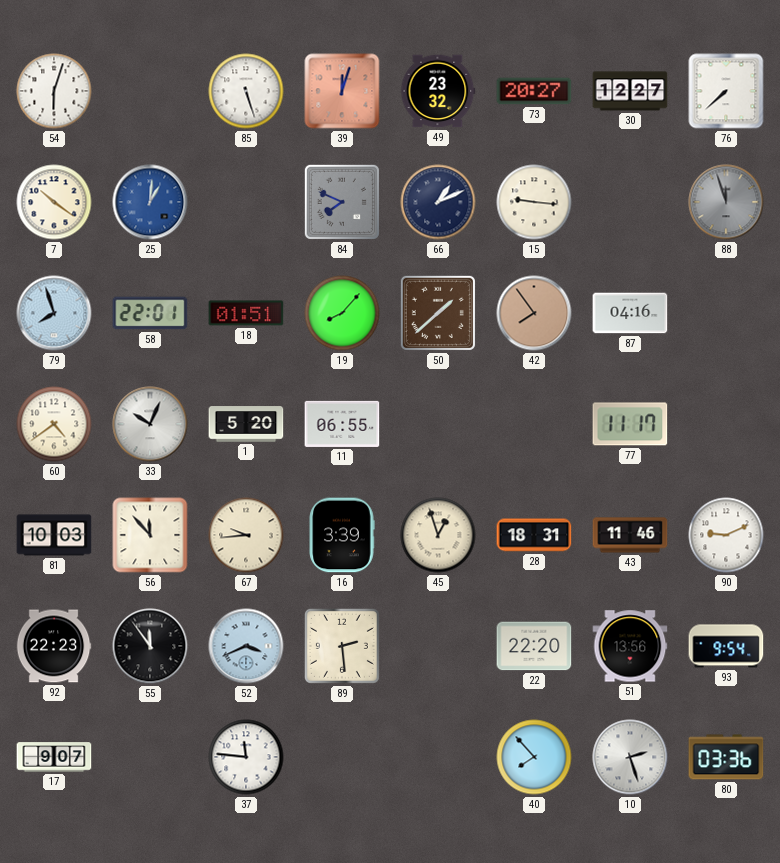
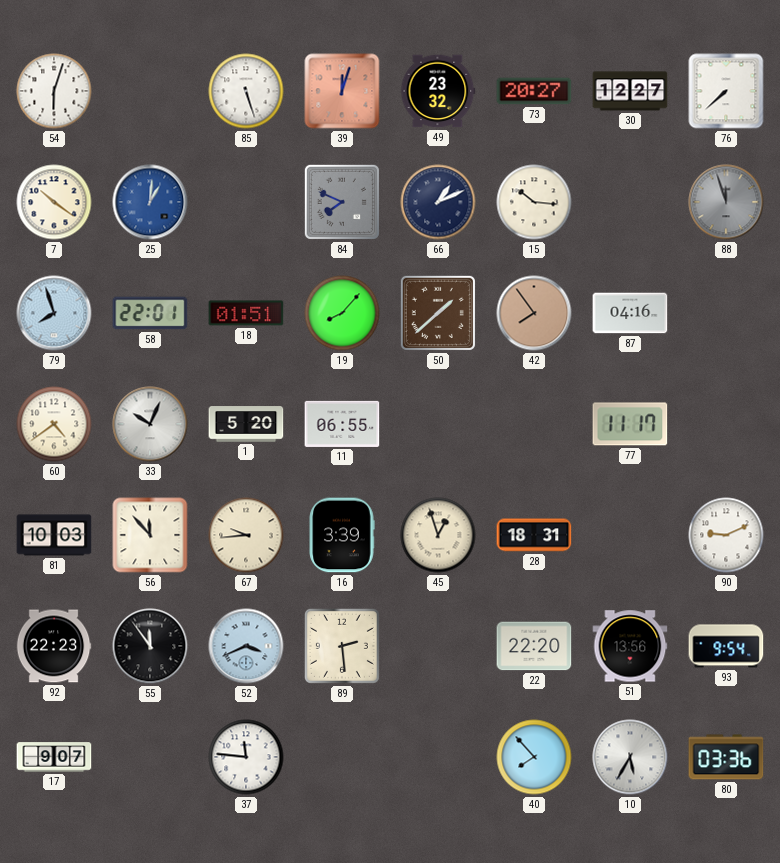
15: 9:16 -> 10:16 (534, 202)
43: 11:46 -> none (630, 535)
10: 2:27 -> 5:35 (630, 757)
